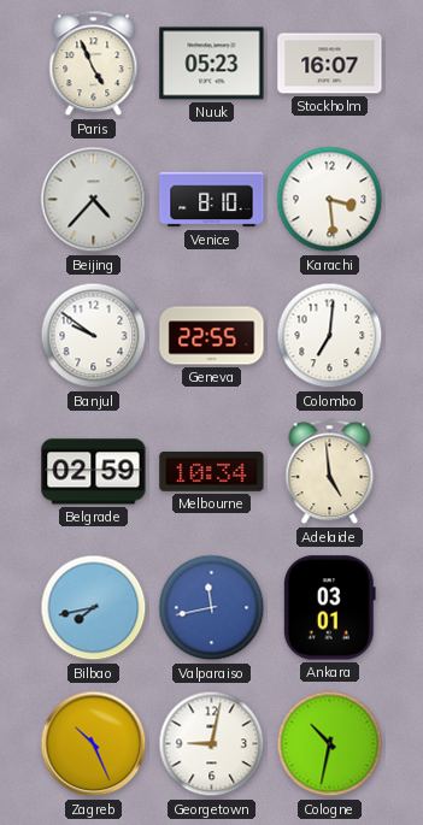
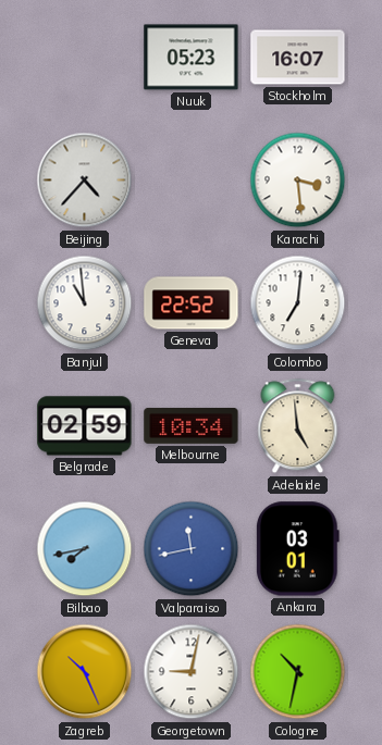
Paris: 4:56 -> none (94, 64)
Venice: 8:10 -> none (212, 200)
Banjul: 9:51 -> 10:59 (85, 303)
Geneva: 22:55 -> 22:52 (192, 303)
